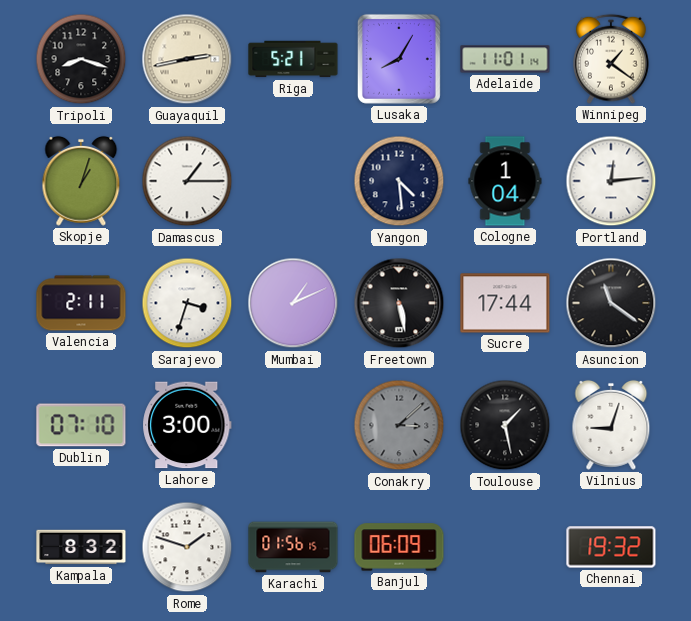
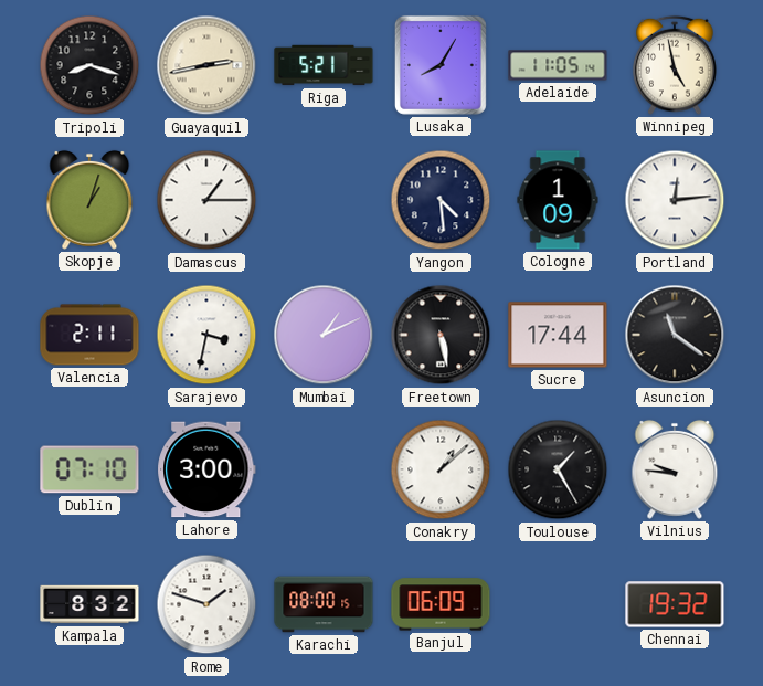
Adelaide: 11:01 -> 11:05 (558, 65)
Winnipeg: 1:21 -> 4:58 (675, 65)
Cologne: 1:04 -> 1:09 (558, 200)
Sarajevo: 3:33 -> 3:32 (206, 335)
Conakry: 3:08 -> 1:08 (441, 469)
Conakry dial: grey -> white (441, 469)
Toulouse: 1:28 -> 1:25 (558, 469)
Vilnius: 9:03 -> 9:46 (675, 469)
Karachi: 01:56 -> 08:00 (324, 604)
